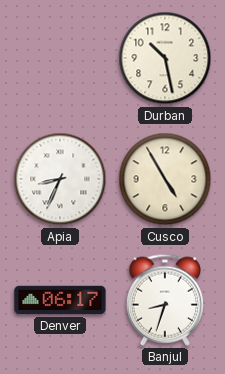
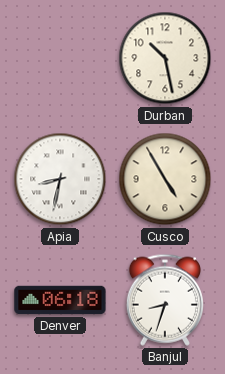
Apia: 8:34 -> 8:32 (60, 179)
Denver: 06:17 -> 06:18 (60, 300)
